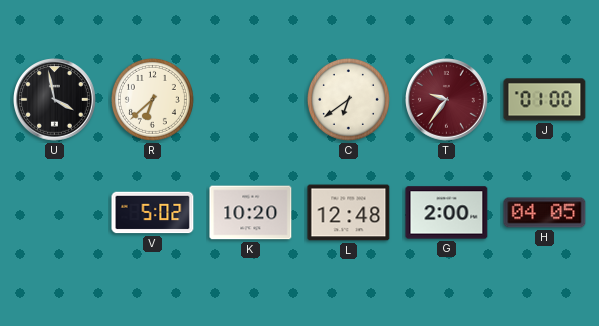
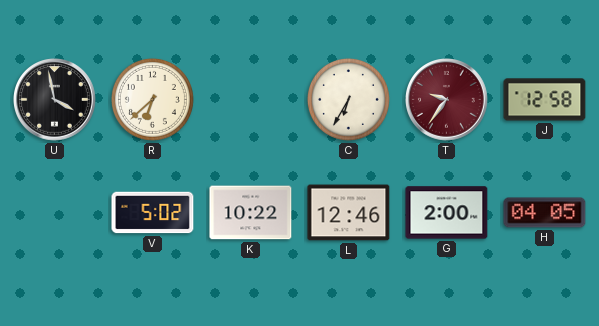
C: 6:39 -> 6:35 (348, 99)
J: 01:00 -> 12:58 (545, 100)
K: 10:20 -> 10:22 (251, 213)
L: 12:48 -> 12:46 (349, 213)
